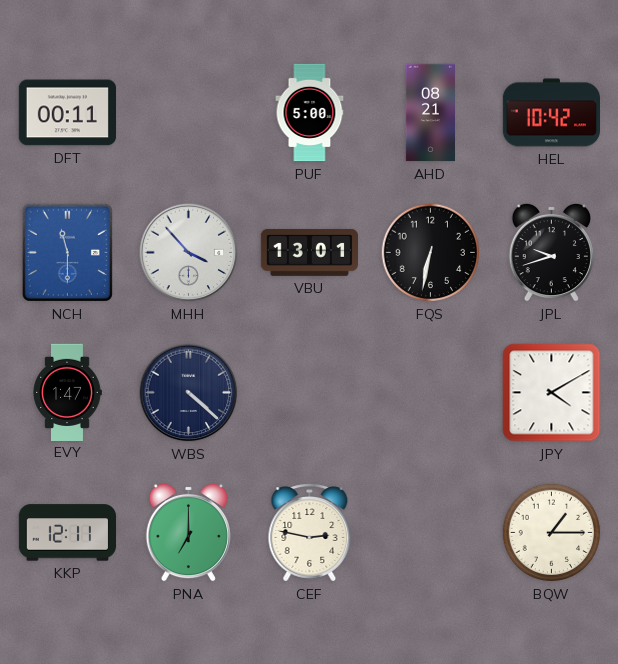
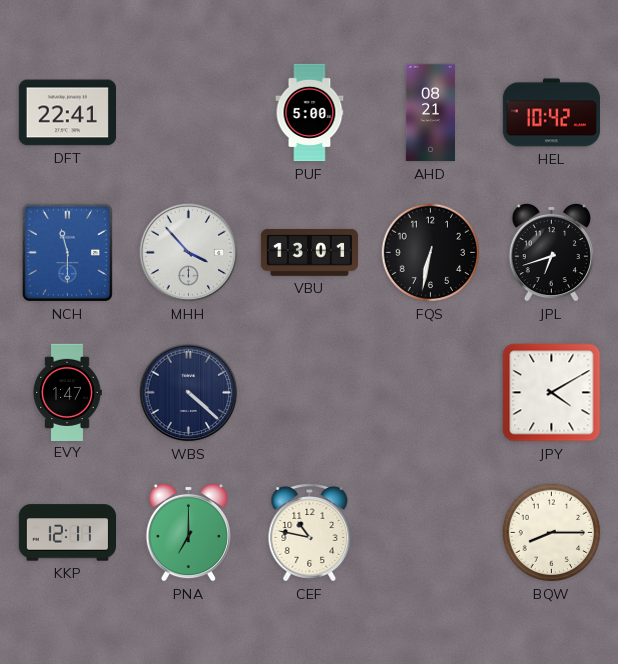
DFT: 00:11 -> 22:41 (67, 113)
JPL: 9:42 -> 6:42 (551, 252)
CEF: 2:47 -> 10:47 (310, 533)
BQW: 1:15 -> 8:15 (552, 533)
